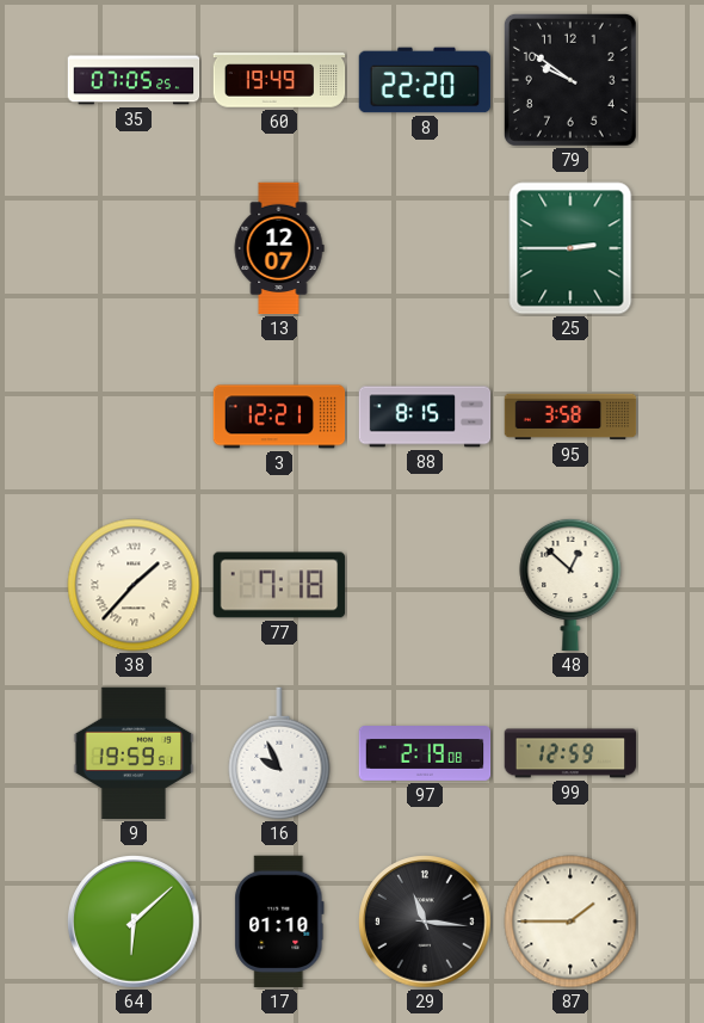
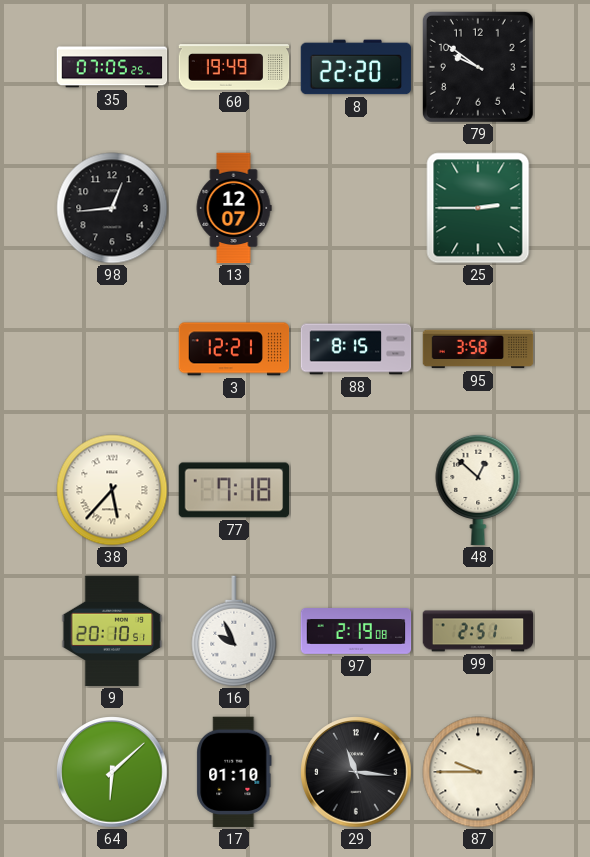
98: none -> 12:44 (112, 208)
38: 1:37 -> 5:37 (112, 490)
9: 19:59 -> 20:10 (112, 631)
99: 12:59 -> 2:51 (478, 631)
87: 1:45 -> 9:45 (478, 772)
